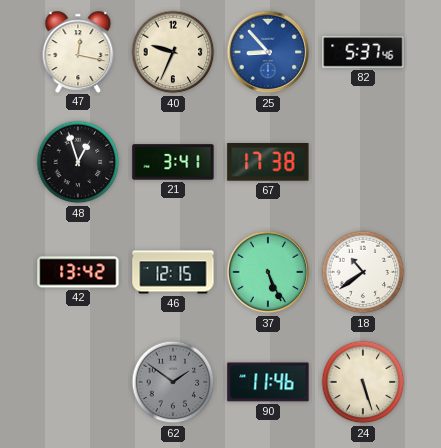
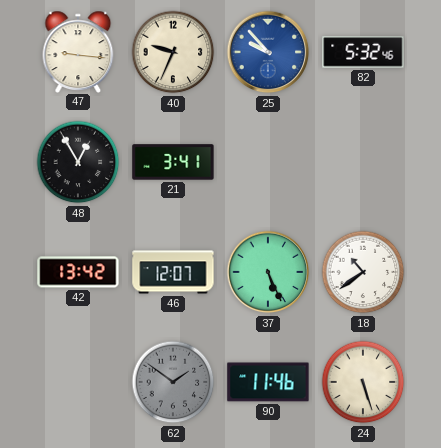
47: 12:17 -> 9:16 (78, 51)
25: 8:53 -> 9:53 (268, 52)
82: 5:37 -> 5:32 (363, 52)
48: 12:57 -> 12:55 (78, 162)
67: 17:38 -> none (268, 163)
46: 12:15 -> 12:07 (173, 272)
